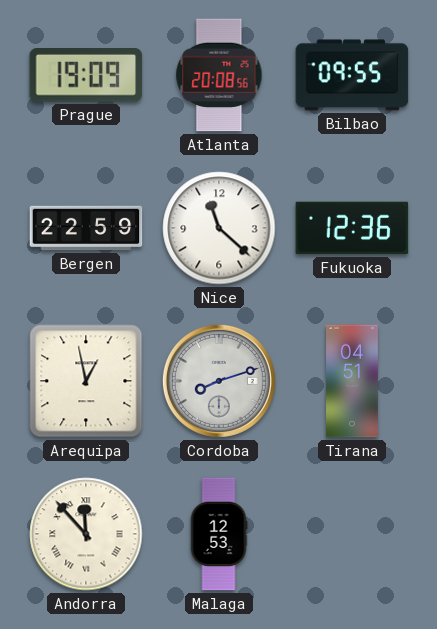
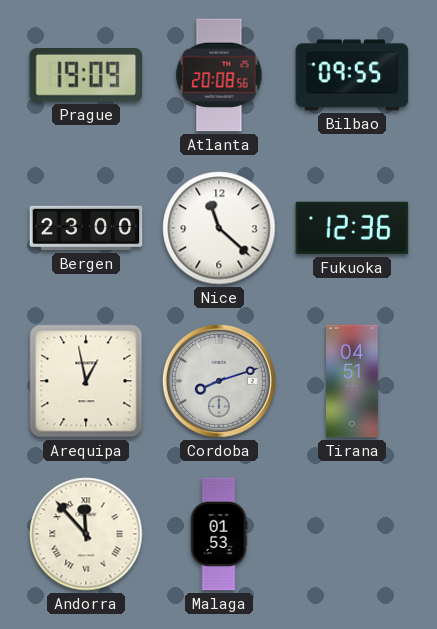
Bergen: 22:59 -> 23:00 (86, 228)
Malaga: 12:53 -> 01:53 (219, 534)
